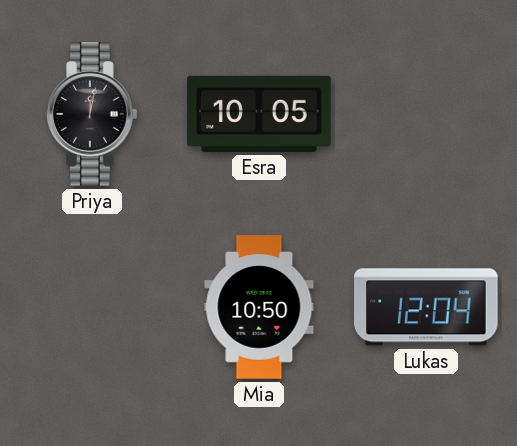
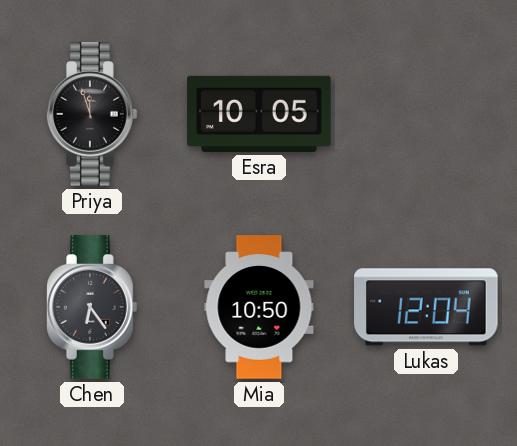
Priya: 12:02 -> 11:57 (92, 114)
Chen: none -> 6:24 (92, 307)
